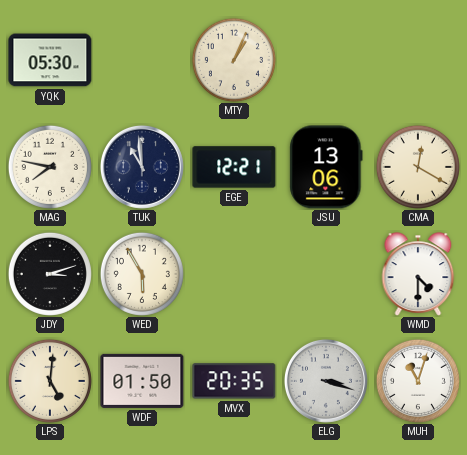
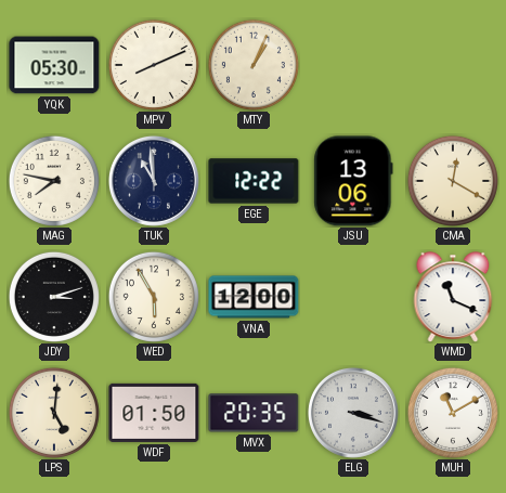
MPV: none -> 8:11 (154, 65)
EGE: 12:21 -> 12:22 (254, 181)
VNA: none -> 12:00 (254, 297)
WMD: 4:30 -> 11:19 (453, 297)
MUH: 11:03 -> 11:10 (453, 413)
